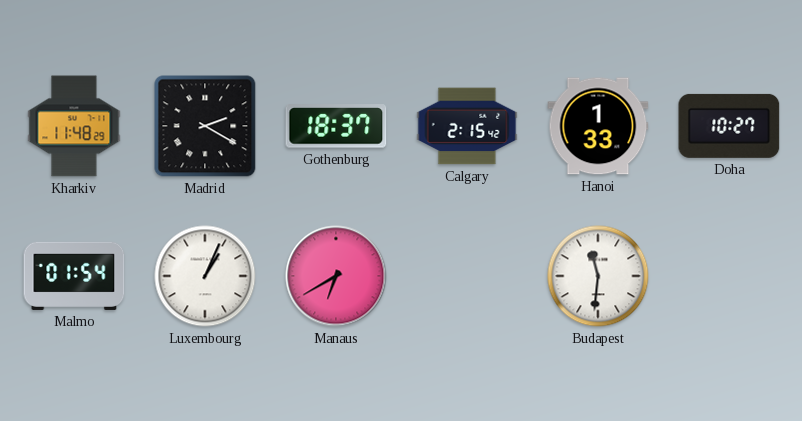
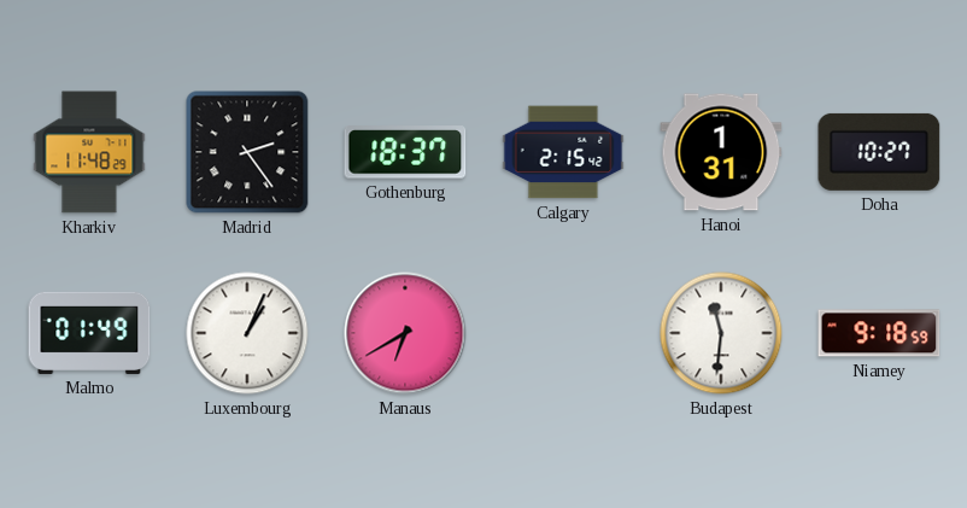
Madrid: 2:20 -> 2:24 (247, 152)
Hanoi: 1:33 -> 1:31 (721, 152)
Malmo: 01:54 -> 01:49 (89, 333)
Niamey: none -> 9:18 (879, 333)
